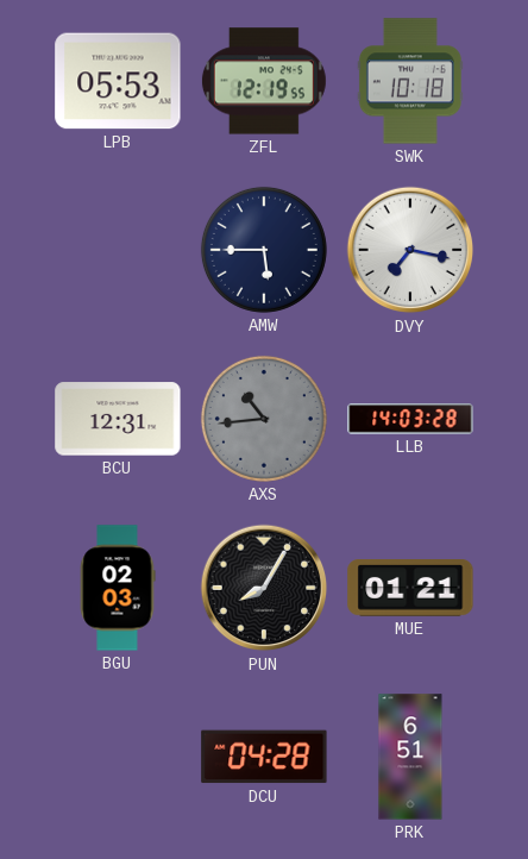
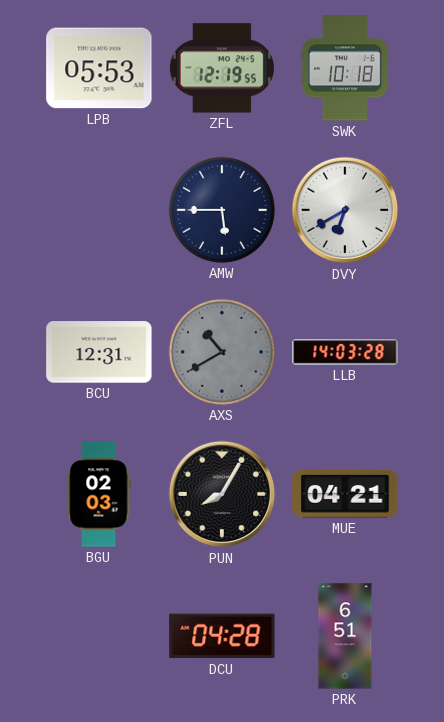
DVY: 7:17 -> 6:40 (345, 210)
AXS: 10:44 -> 10:40 (222, 352)
MUE: 01:21 -> 04:21 (345, 495)
